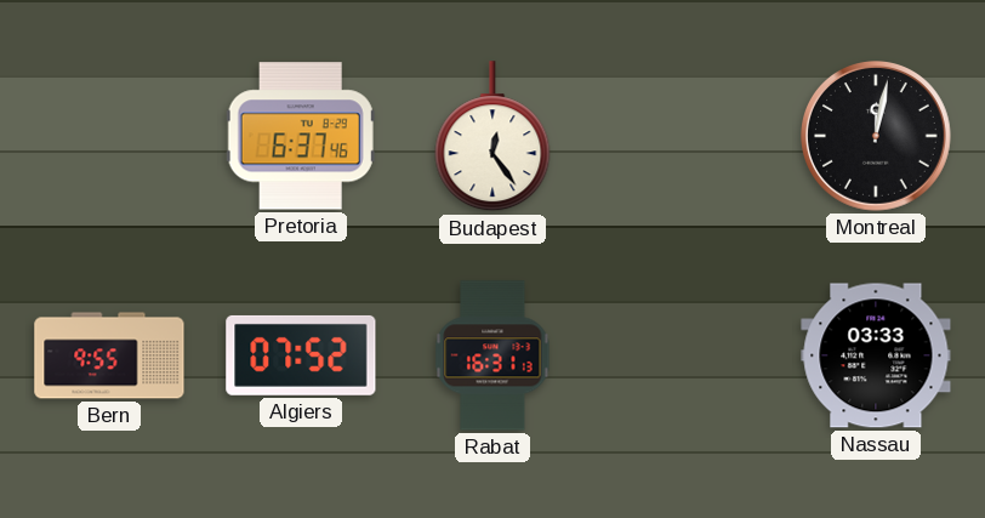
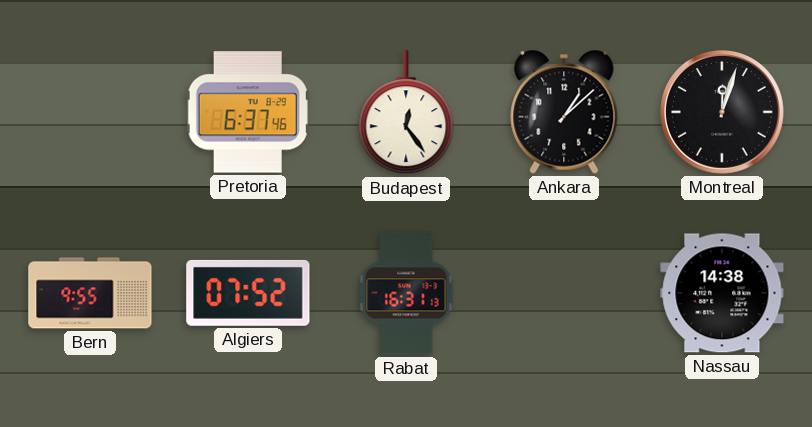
Ankara: none -> 1:08 (564, 112)
Montreal: 12:02 -> 12:03 (723, 113)
Nassau: 03:33 -> 14:38 (722, 293)
